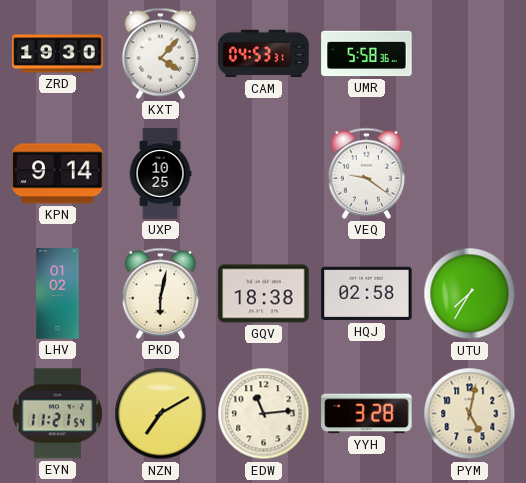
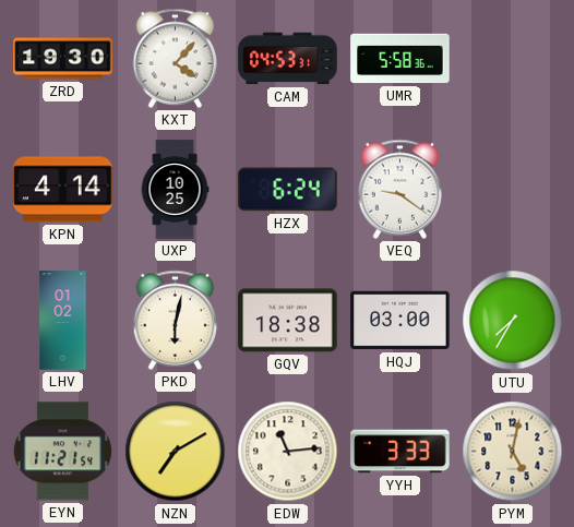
KPN: 9:14 -> 4:14 (63, 190)
HZX: none -> 6:24 (288, 190)
HQJ: 02:58 -> 03:00 (400, 321)
YYH: 3:28 -> 3:33 (400, 452)
